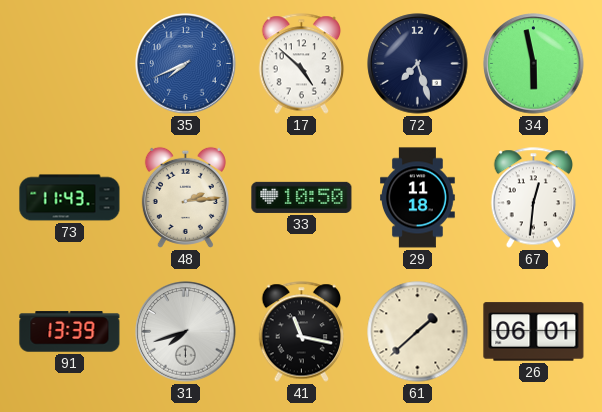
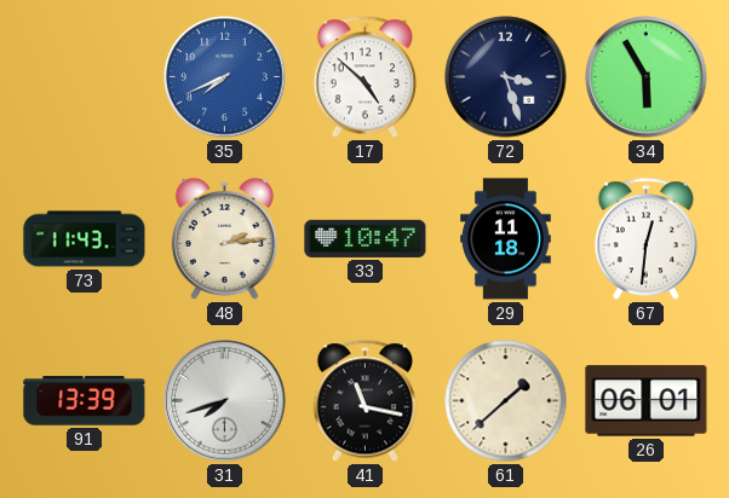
72: 7:27 -> 3:27 (506, 77)
34: 5:58 -> 5:55 (647, 77)
33: 10:50 -> 10:47 (366, 238)
